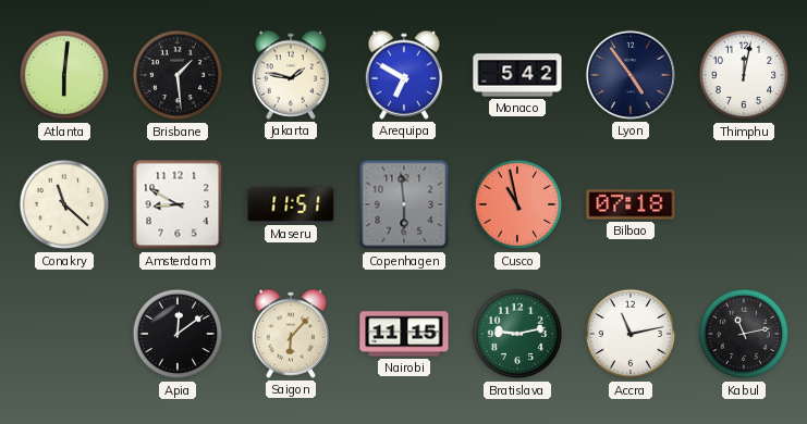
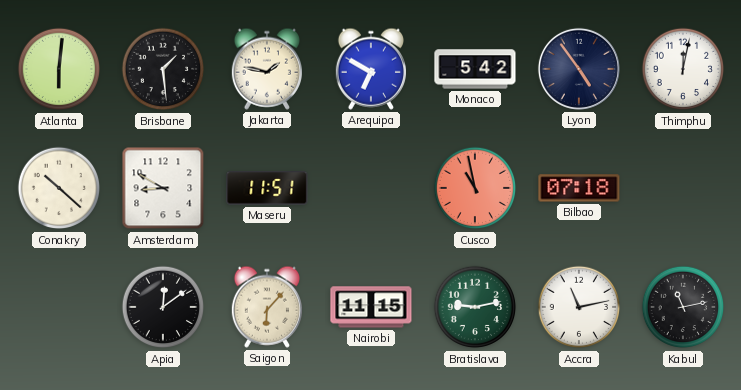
Conakry: 11:22 -> 10:22 (59, 188)
Copenhagen: 5:59 -> none (404, 204)
